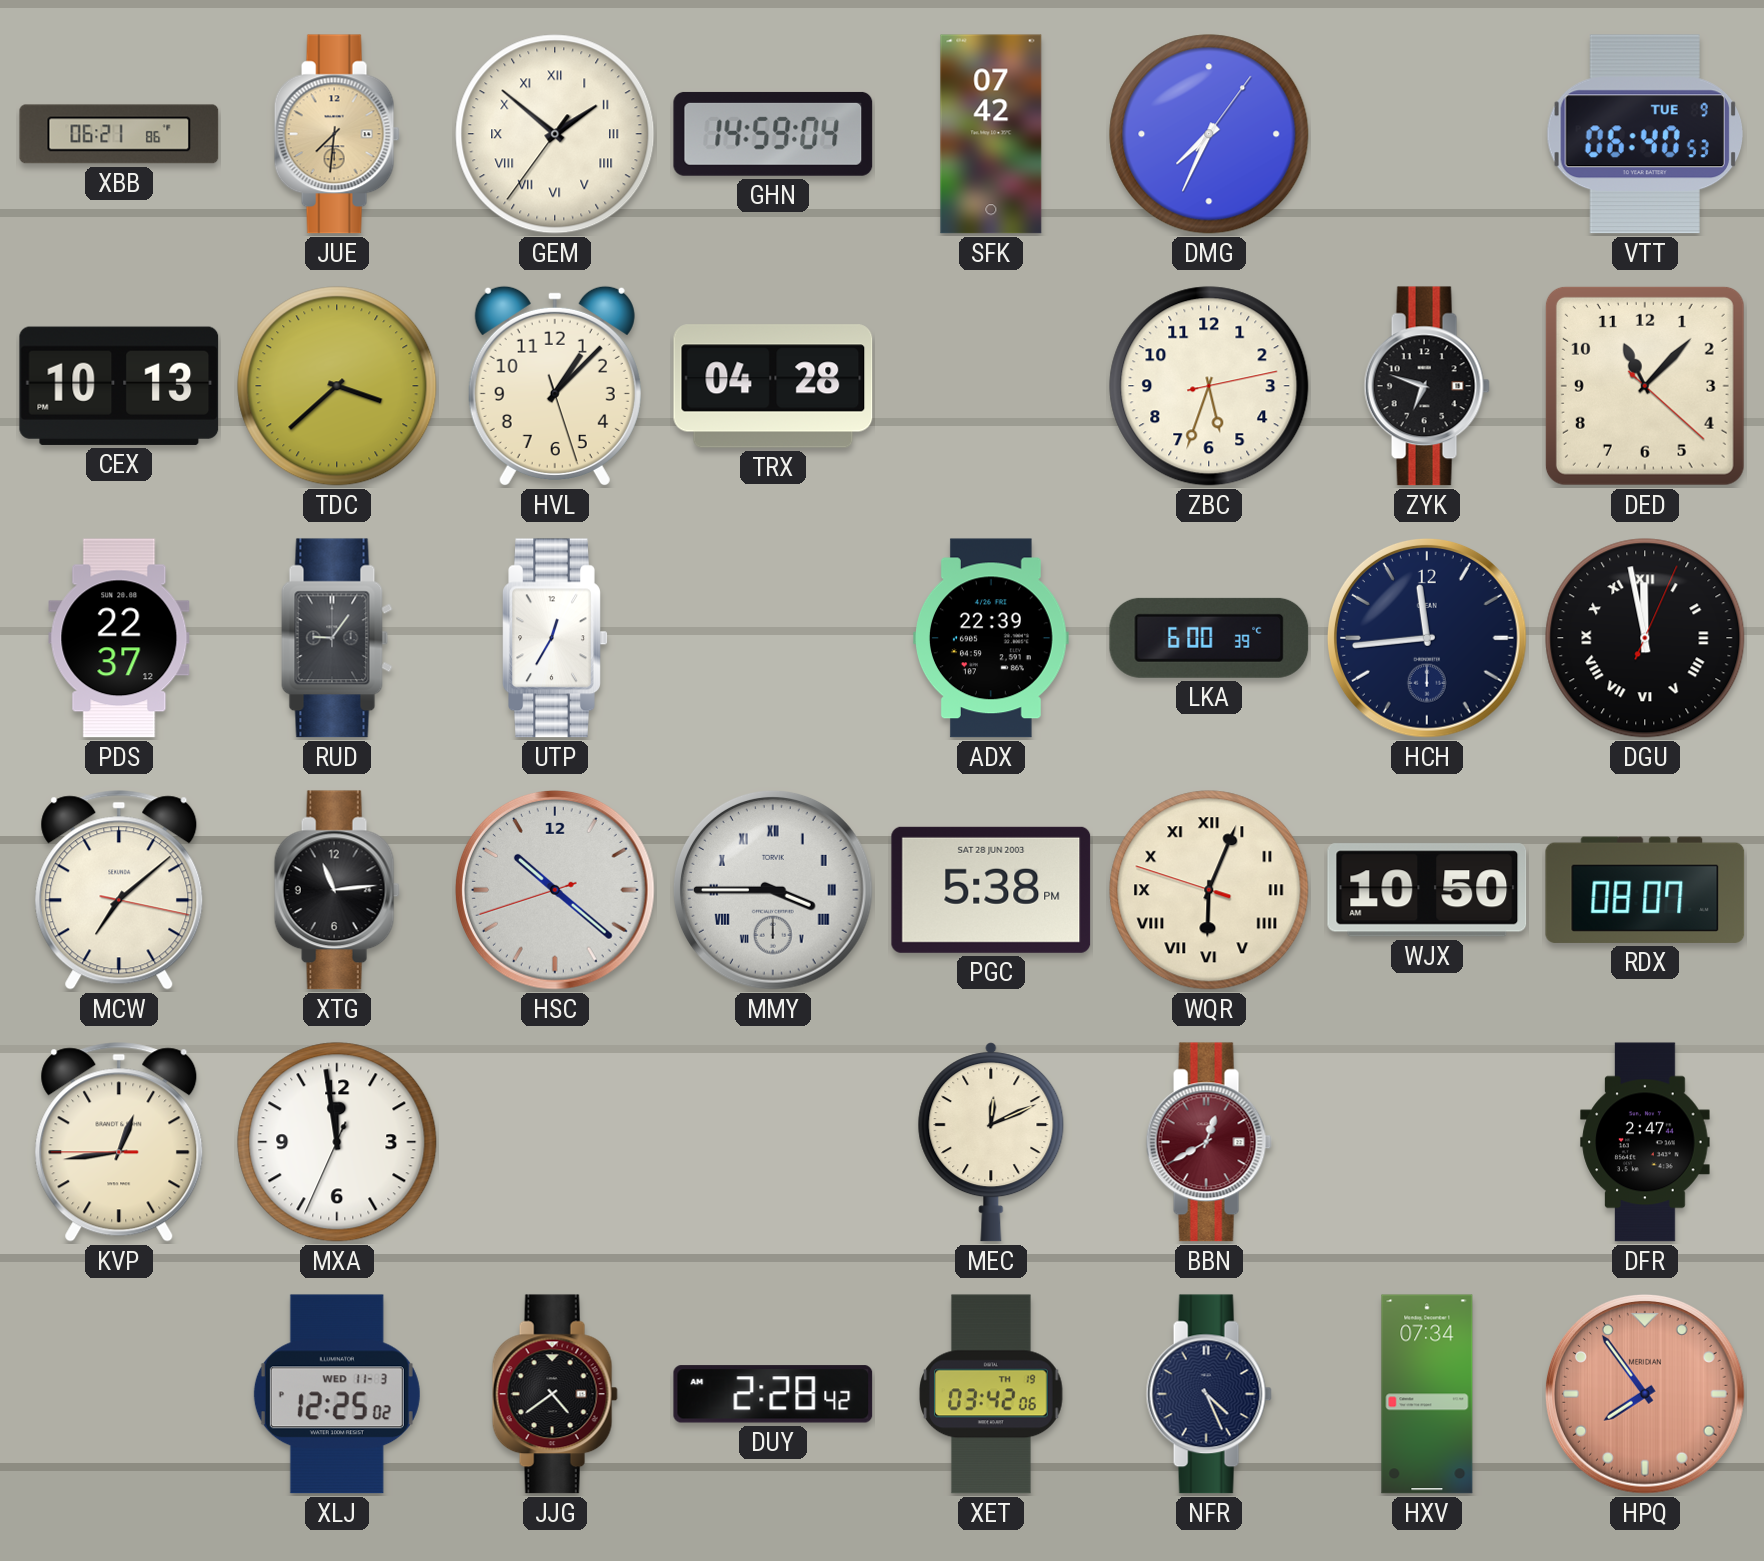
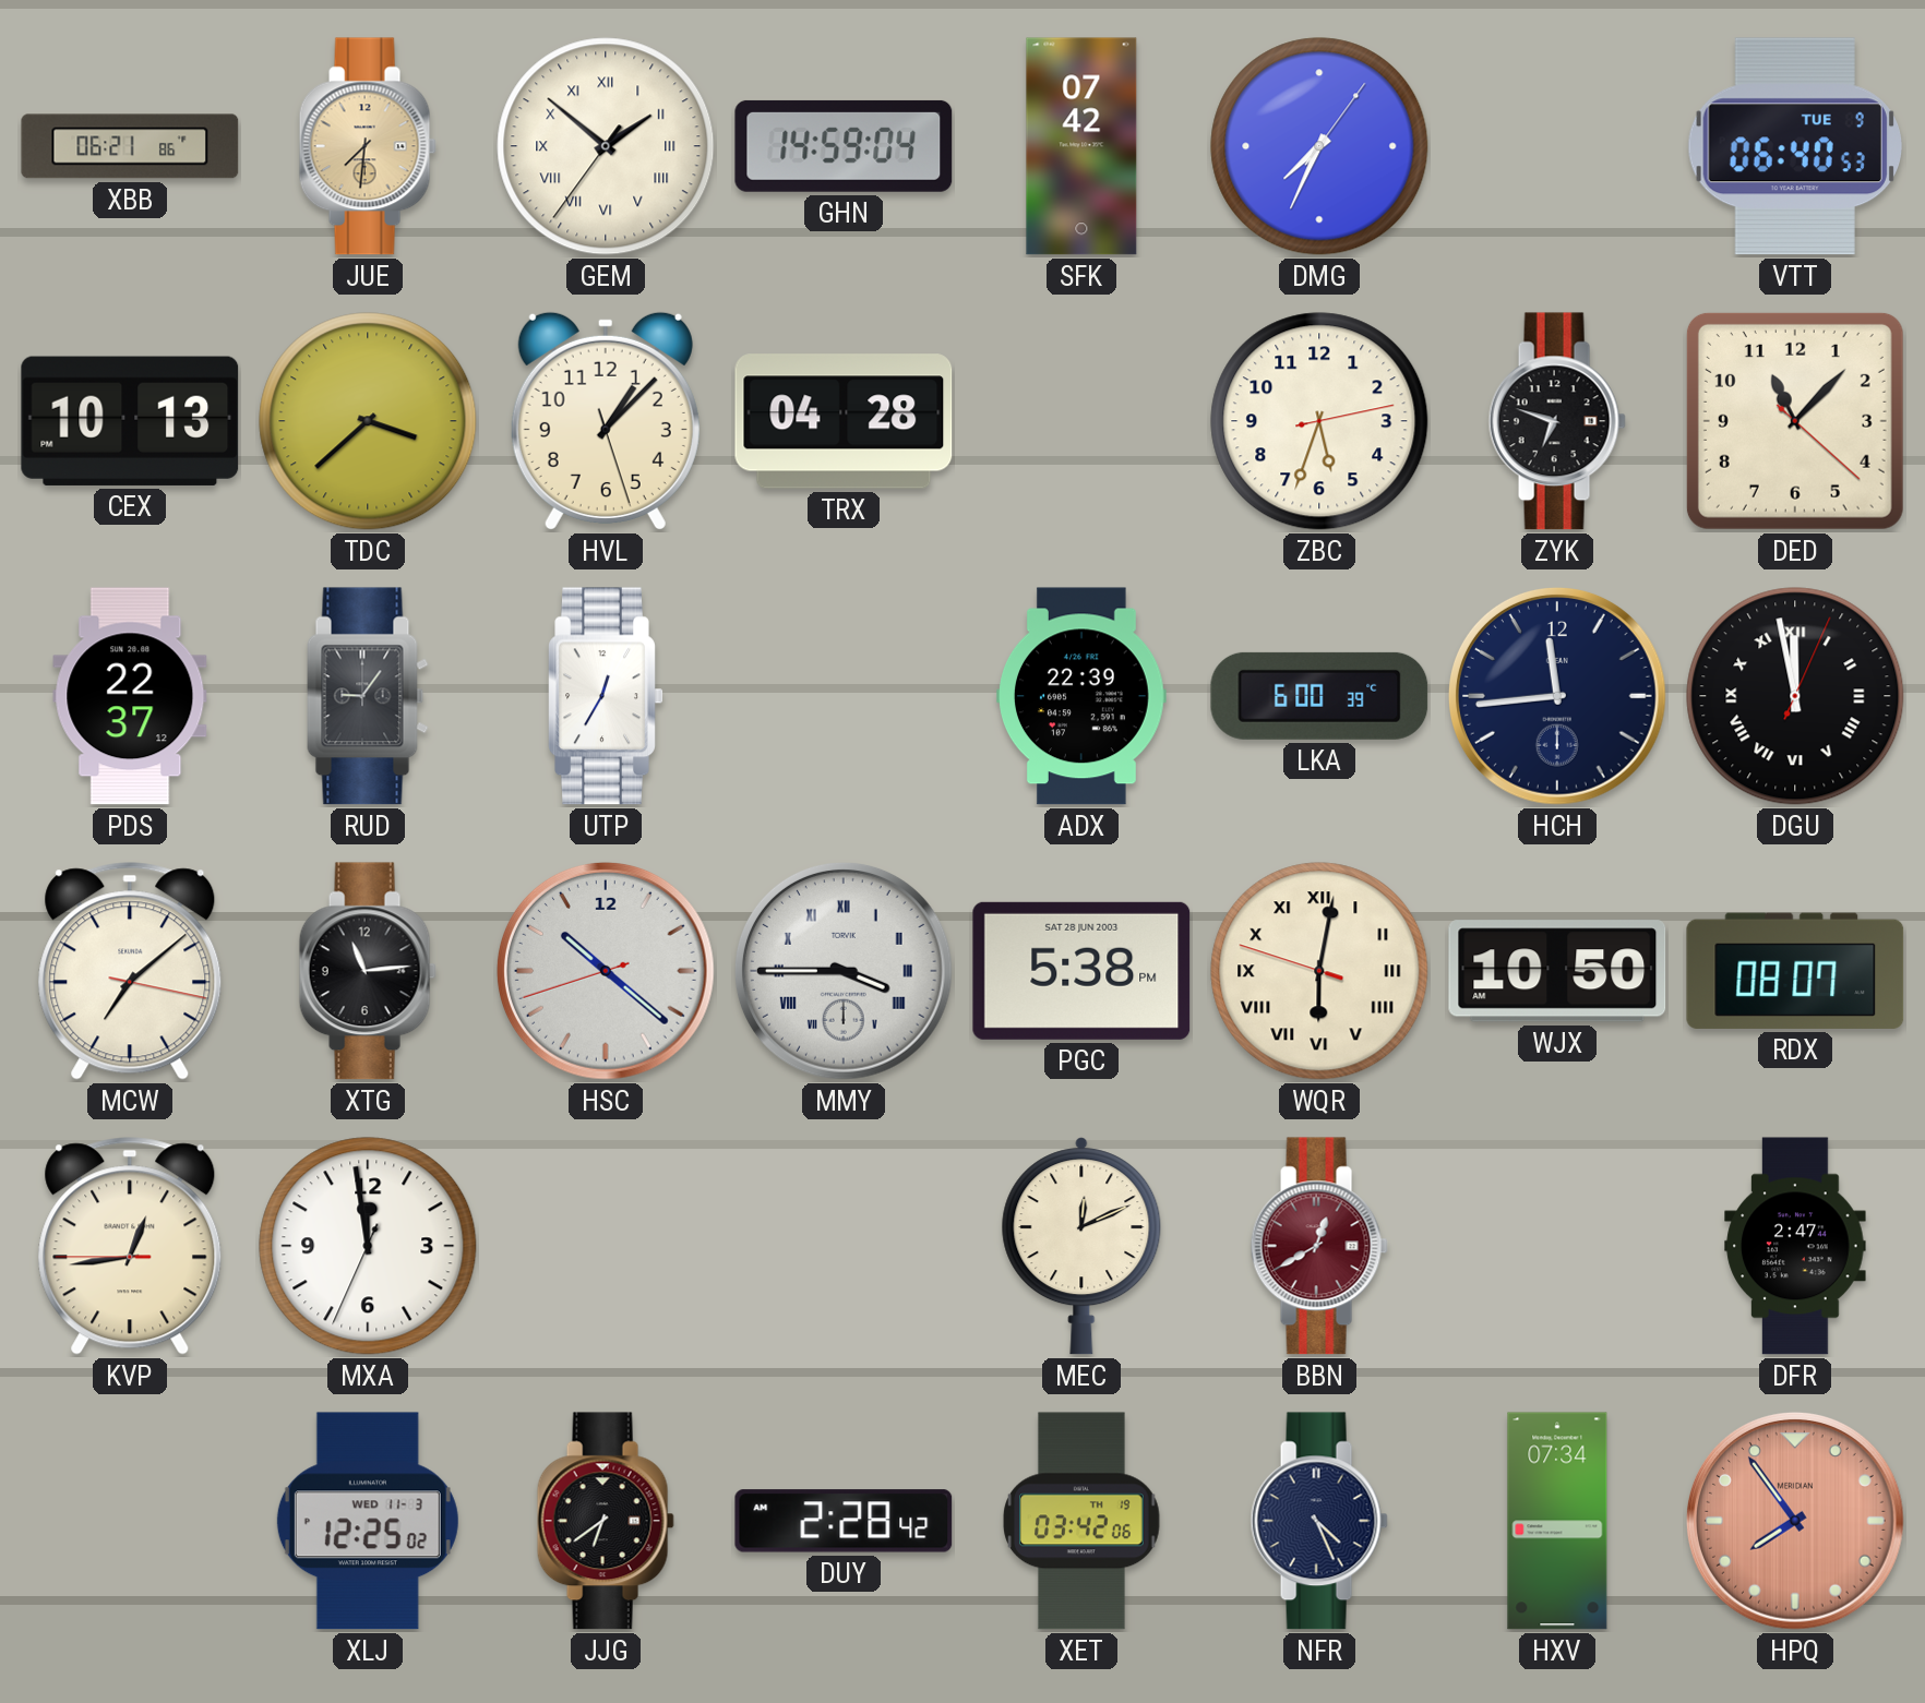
WQR: 6:03 -> 6:01 (1319, 971)
JJG: 4:39 -> 6:39 (606, 1521)
